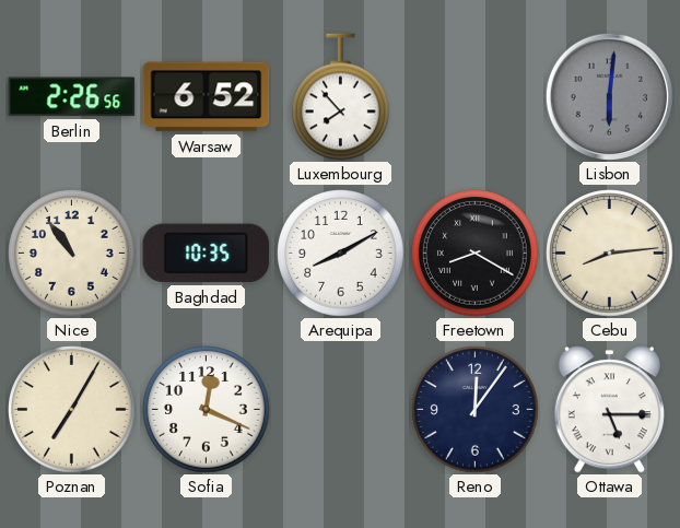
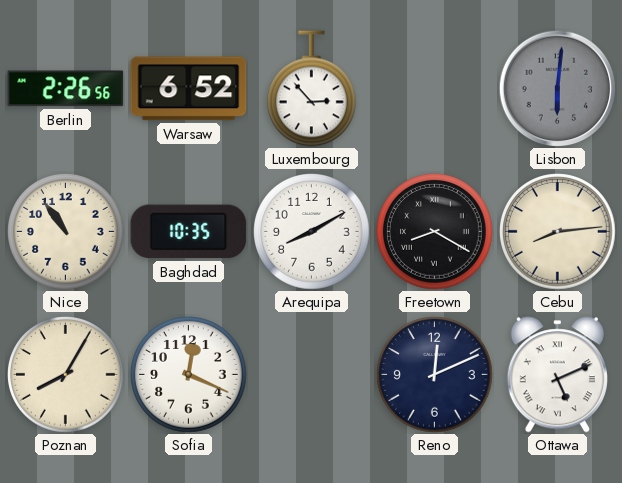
Luxembourg: 7:53 -> 2:53 (311, 89)
Poznan: 7:05 -> 8:05 (66, 375)
Reno: 12:06 -> 12:11 (435, 375)
Ottawa: 5:15 -> 5:11 (557, 375)
